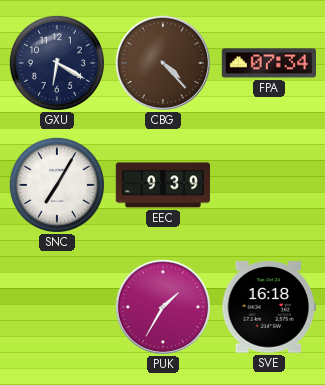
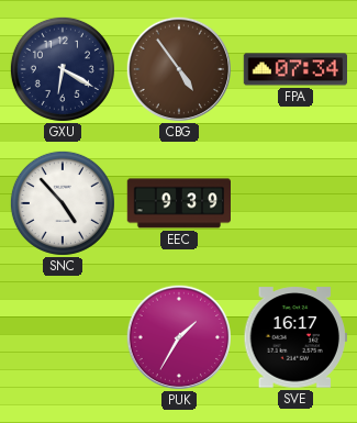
CBG: 4:23 -> 4:54 (178, 68)
SNC: 7:05 -> 4:53 (63, 203)
SVE: 16:18 -> 16:17 (294, 337)
